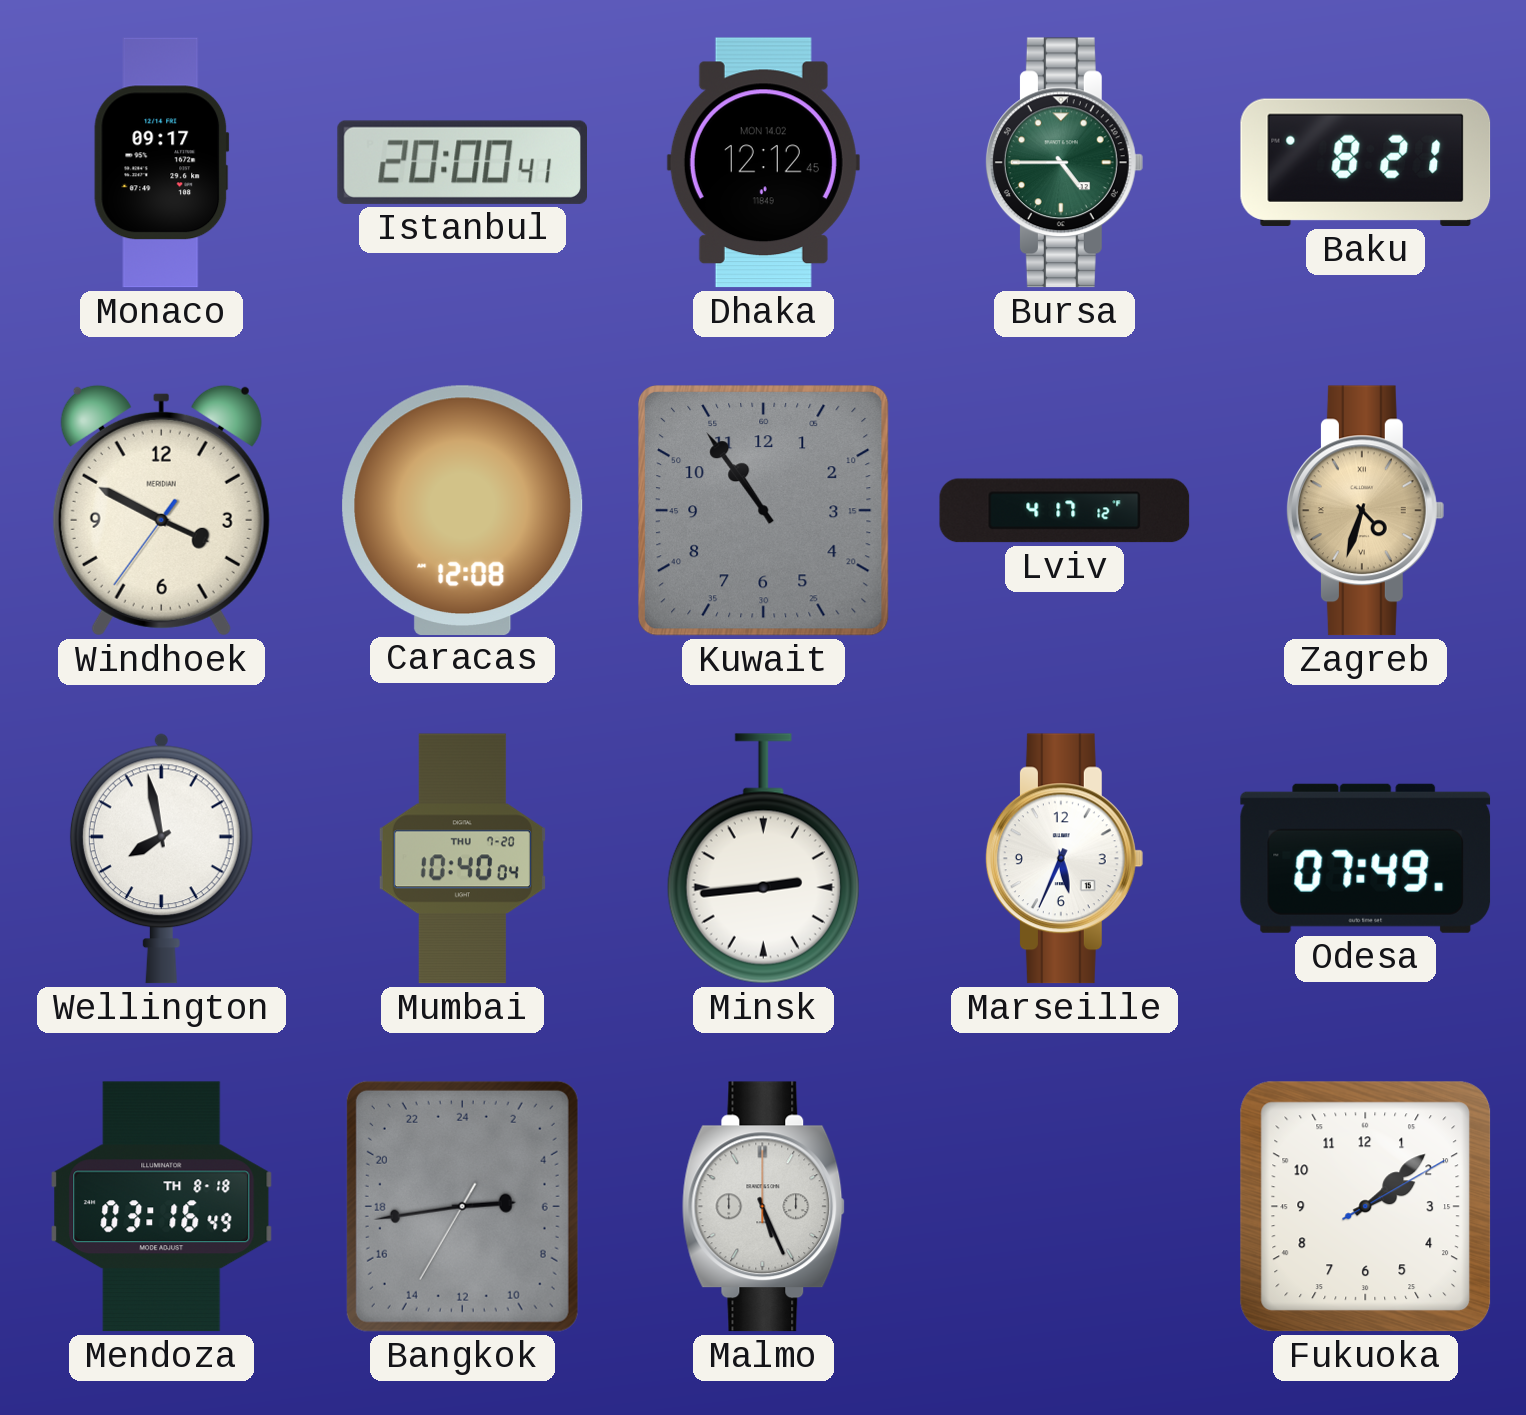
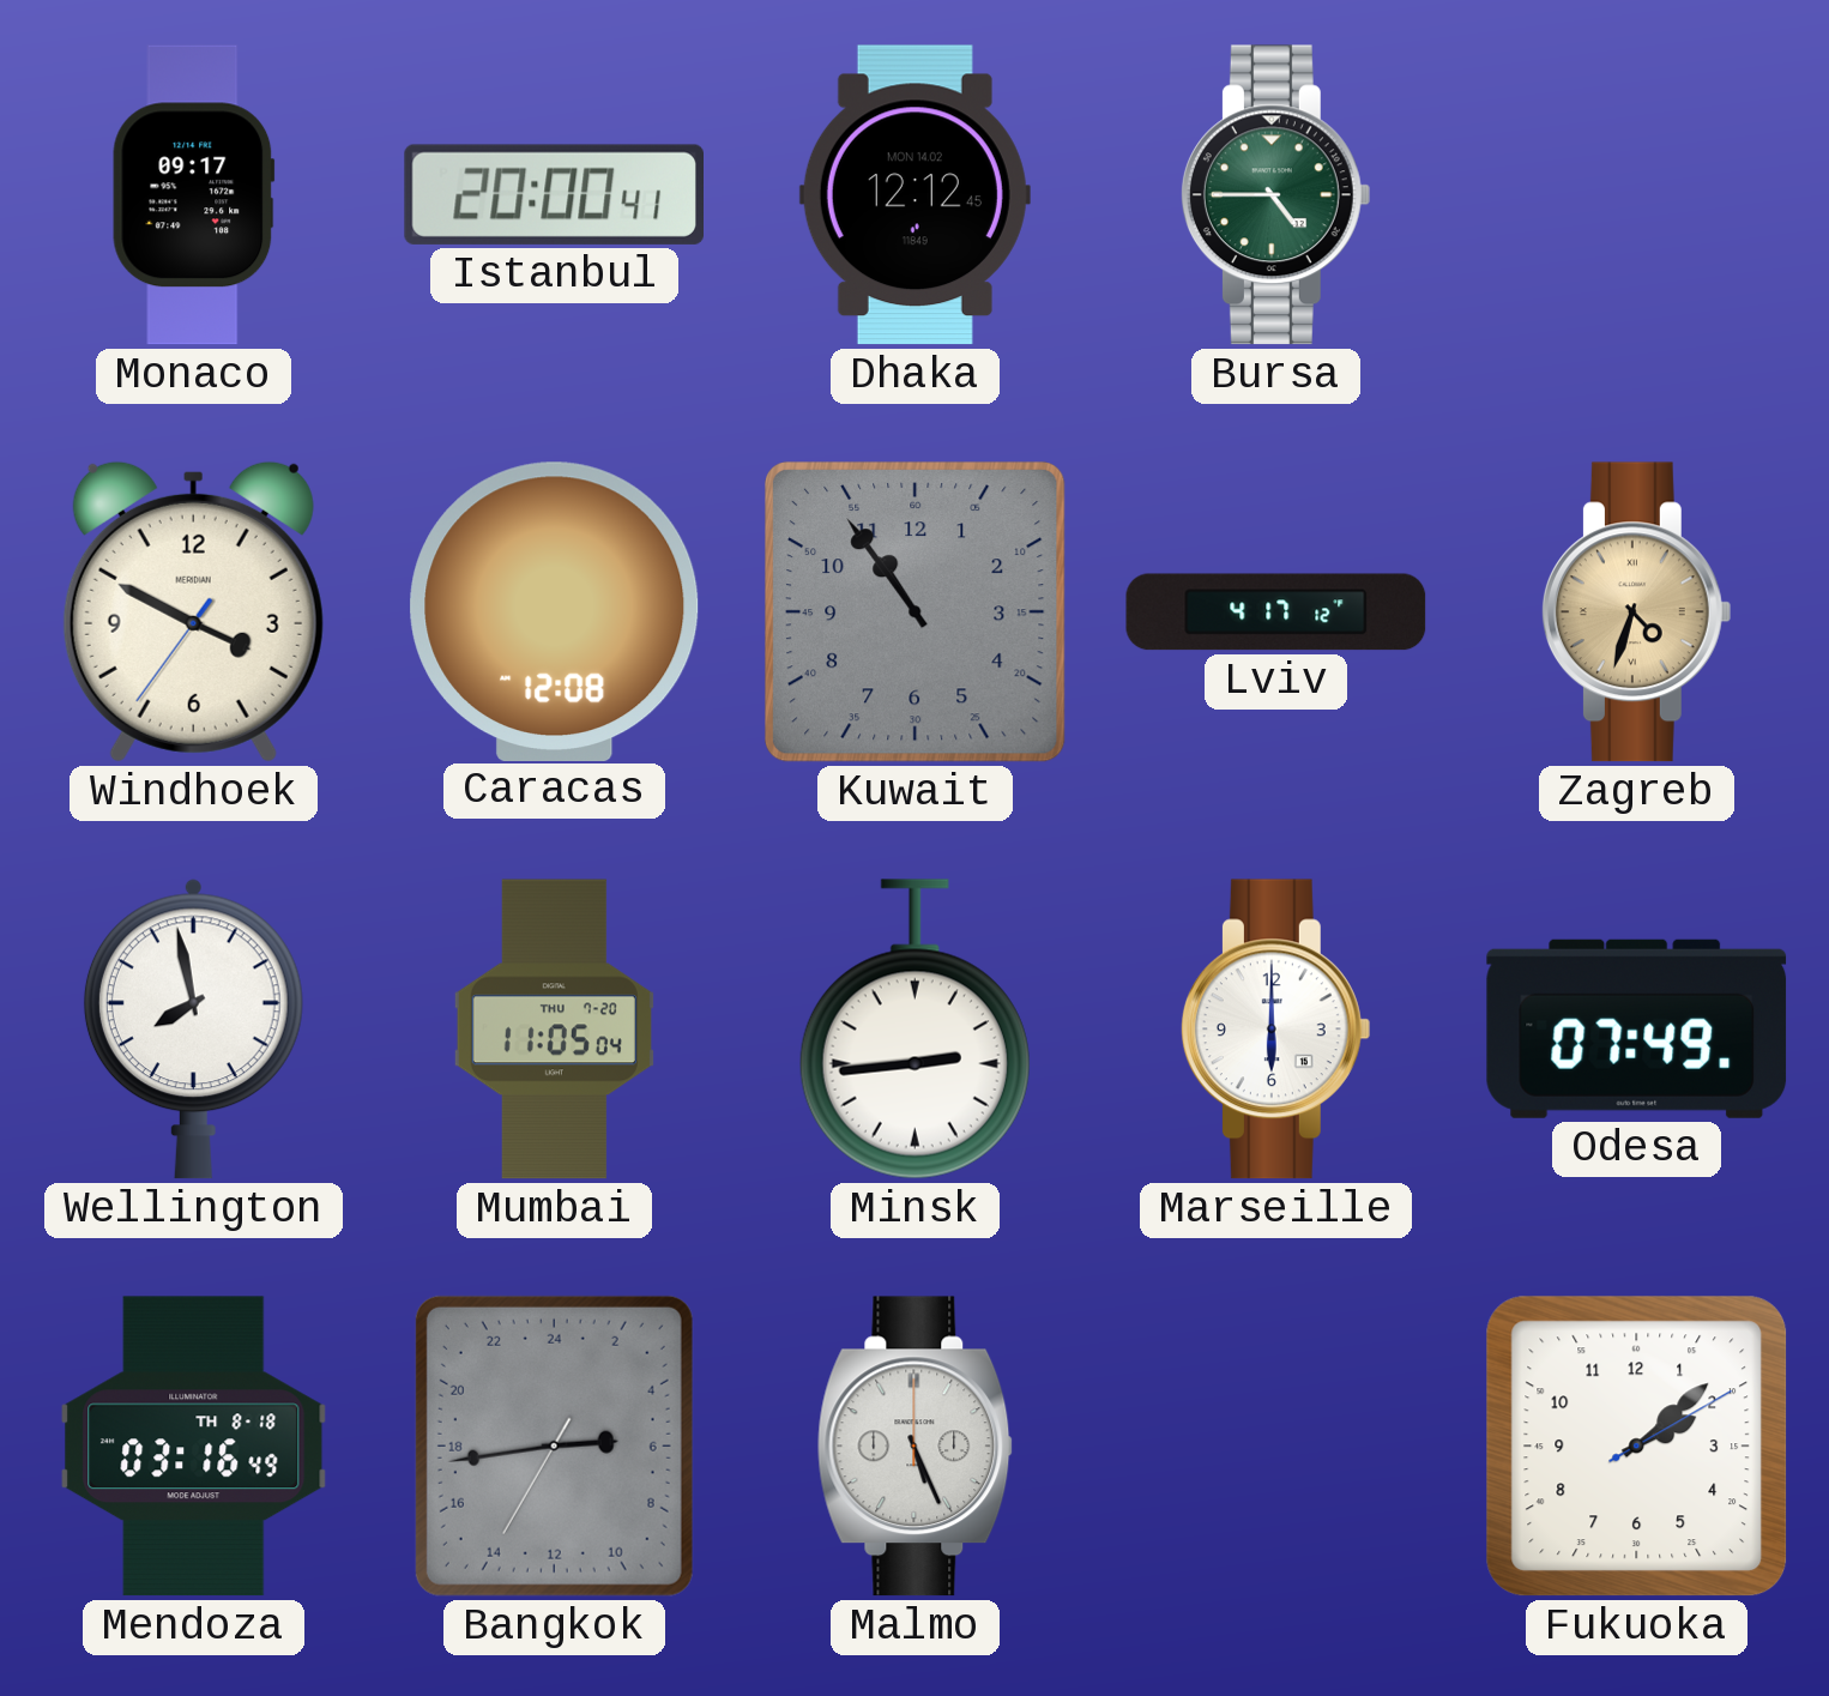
Baku: 8:21 -> none (1366, 162)
Mumbai: 10:40 -> 11:05 (554, 1030)
Marseille: 5:34 -> 6:00 (1275, 1030)
